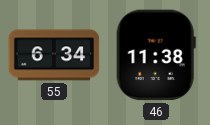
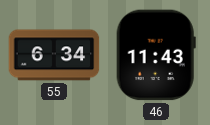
46: 11:38 -> 11:43 (156, 55)
